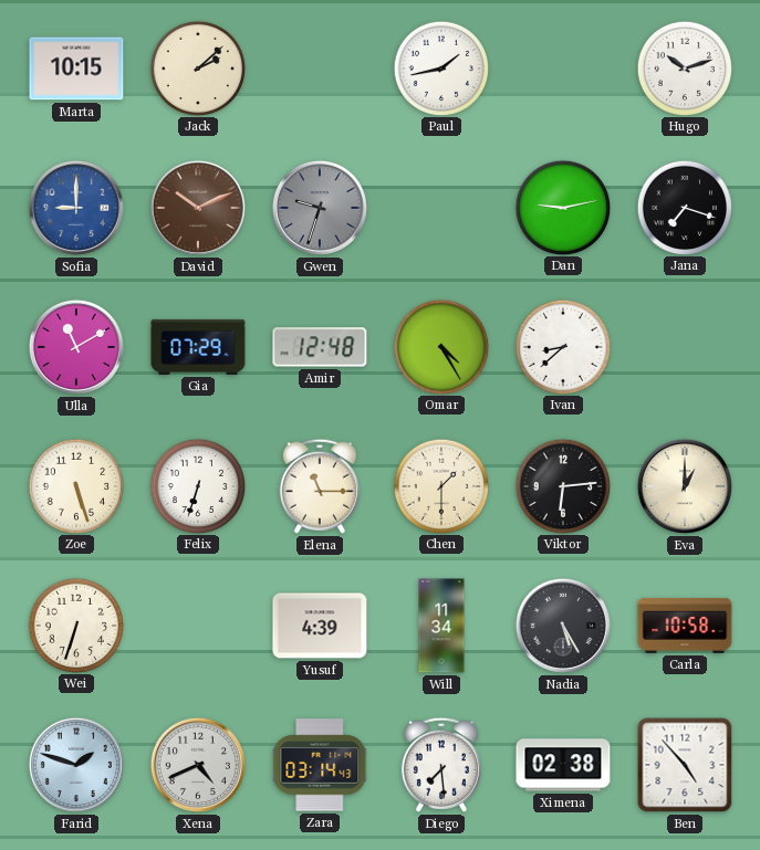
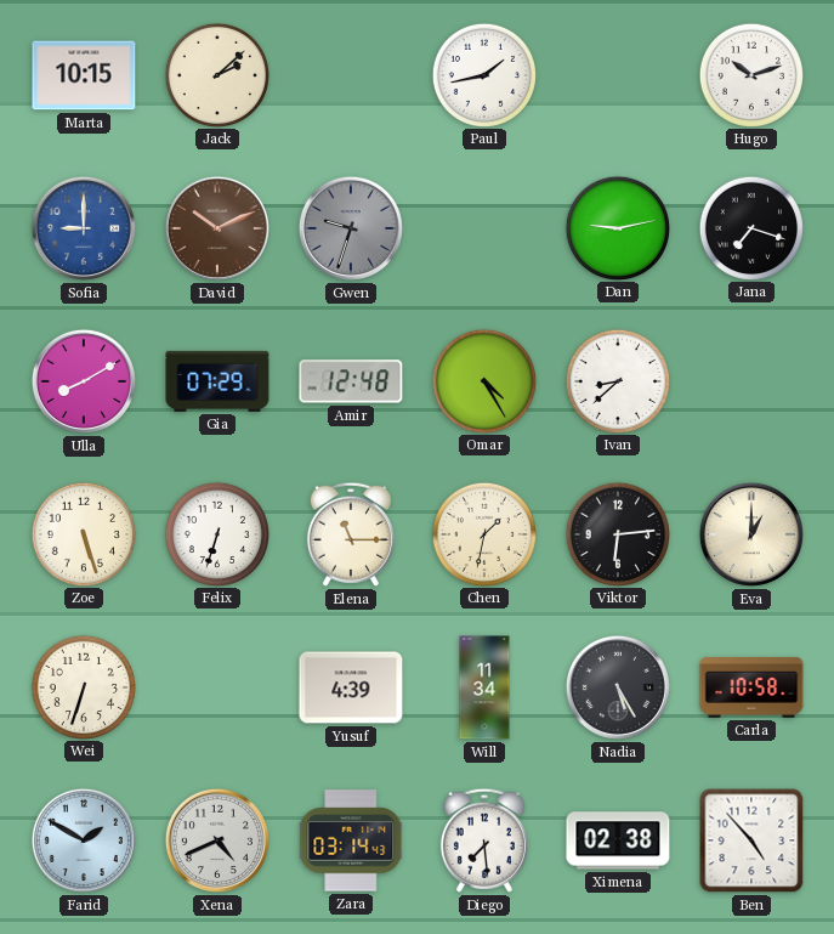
Ulla: 11:10 -> 8:10 (84, 381)
Chen: 1:30 -> 1:32 (483, 533)
Farid: 1:48 -> 1:50 (84, 840)
